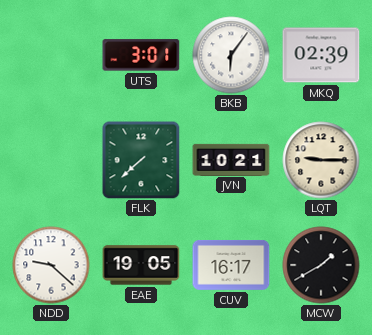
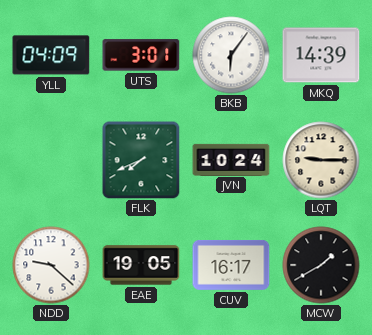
YLL: none -> 04:09 (51, 55)
MKQ: 02:39 -> 14:39 (321, 55)
FLK: 7:38 -> 7:41 (141, 160)
JVN: 10:21 -> 10:24 (231, 159)
